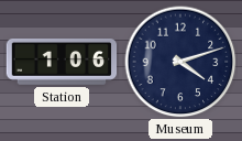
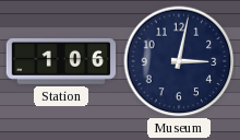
Museum: 4:12 -> 3:02 (179, 61)
